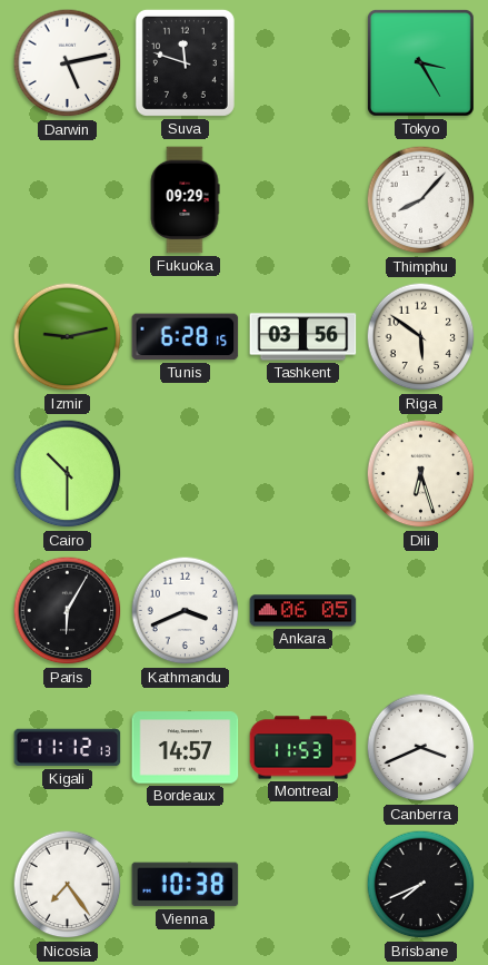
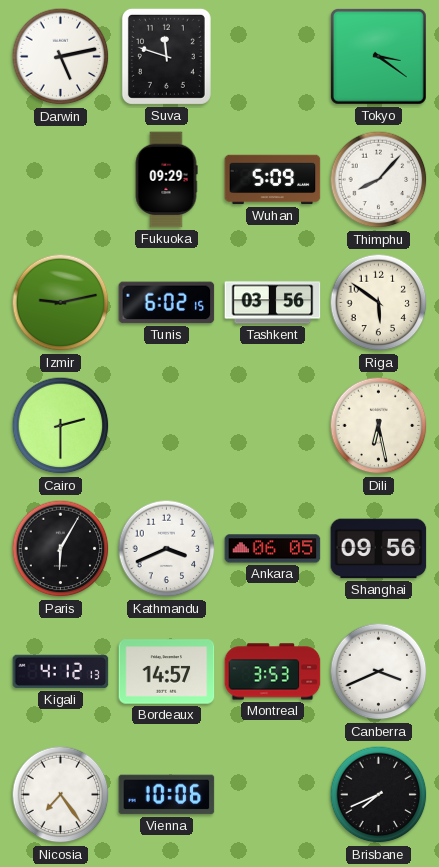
Tokyo: 3:25 -> 3:21 (378, 56)
Wuhan: none -> 5:09 (273, 180)
Tunis: 6:28 -> 6:02 (167, 303)
Cairo: 10:30 -> 2:30 (61, 426)
Dili: 6:27 -> 6:28 (379, 426)
Shanghai: none -> 09:56 (379, 549)
Kigali: 11:12 -> 4:12 (61, 672)
Montreal: 11:53 -> 3:53 (273, 672)
Vienna: 10:38 -> 10:06 (167, 795)
